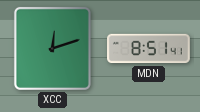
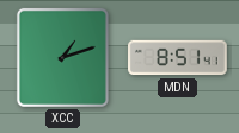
XCC: 12:12 -> 1:12 (62, 57)
